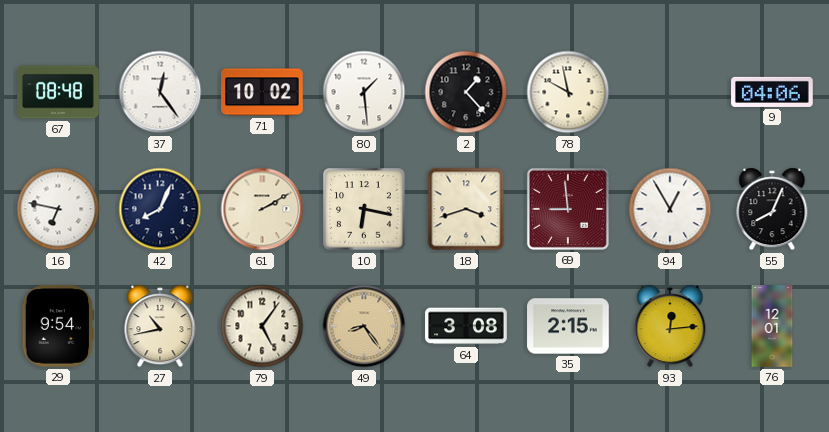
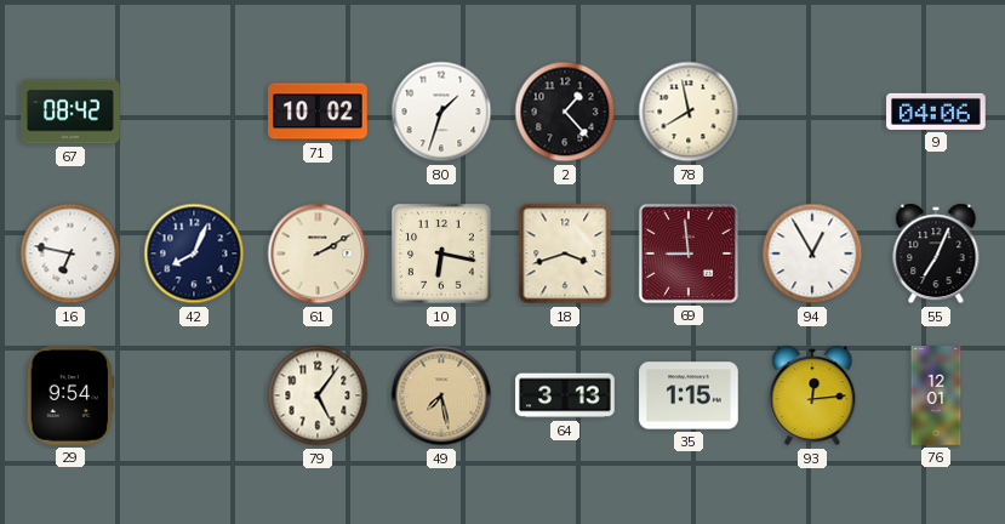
67: 08:48 -> 08:42 (72, 112)
37: 12:24 -> none (160, 92)
80: 1:29 -> 1:33 (441, 112)
78: 9:58 -> 7:58 (689, 112)
55: 8:04 -> 7:04 (936, 254)
27: 10:43 -> none (160, 326)
49: 8:24 -> 7:28 (441, 395)
64: 3:08 -> 3:13 (565, 395)
35: 2:15 -> 1:15 (689, 395)
